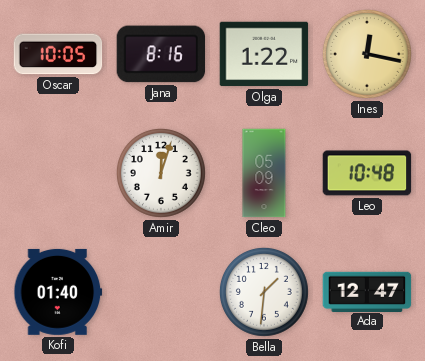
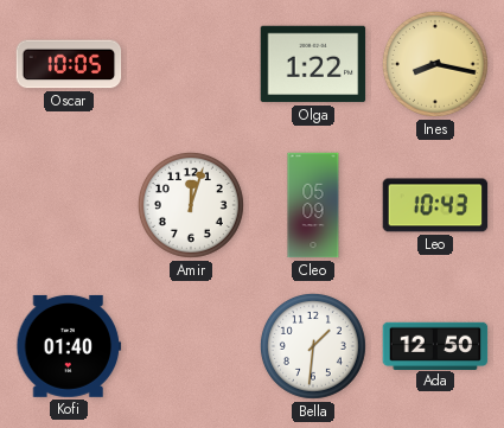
Jana: 8:16 -> none (161, 54)
Ines: 12:17 -> 8:17 (435, 64)
Leo: 10:48 -> 10:43 (435, 205)
Ada: 12:47 -> 12:50 (435, 345)
